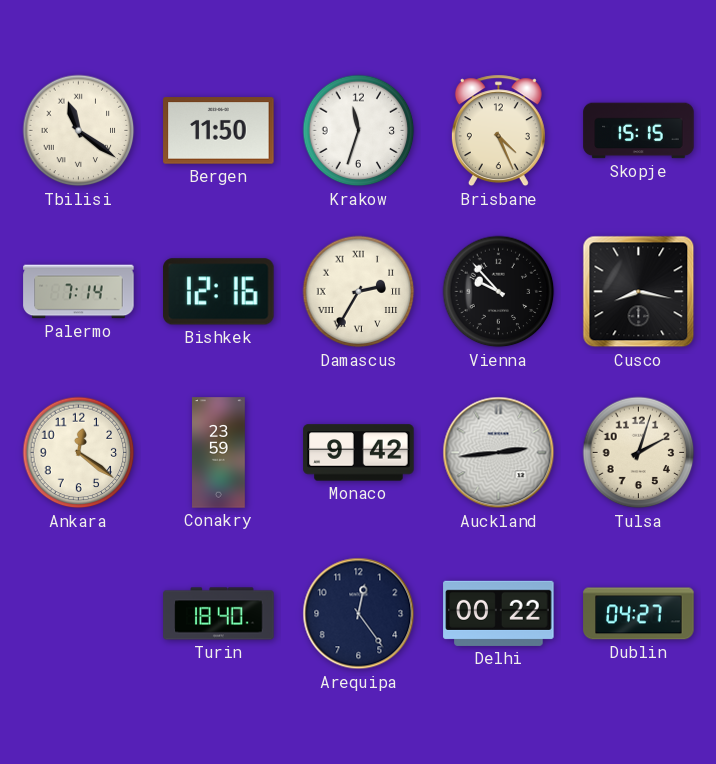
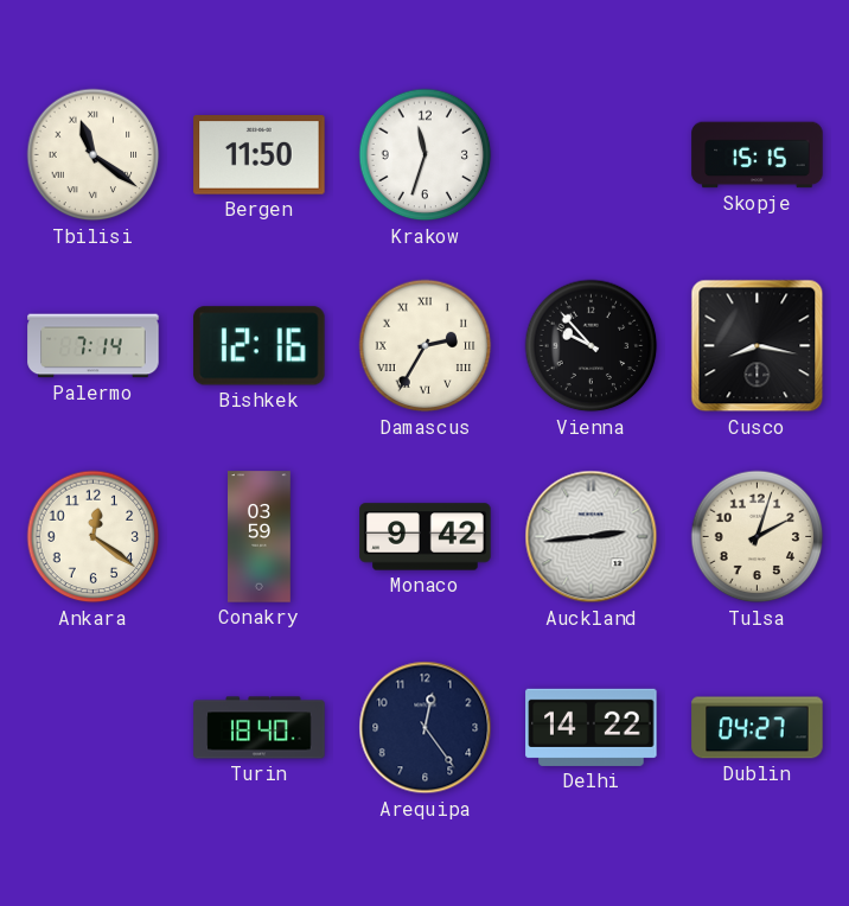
Brisbane: 4:26 -> none (498, 131)
Conakry: 23:59 -> 03:59 (260, 537)
Delhi: 00:22 -> 14:22 (592, 727)
